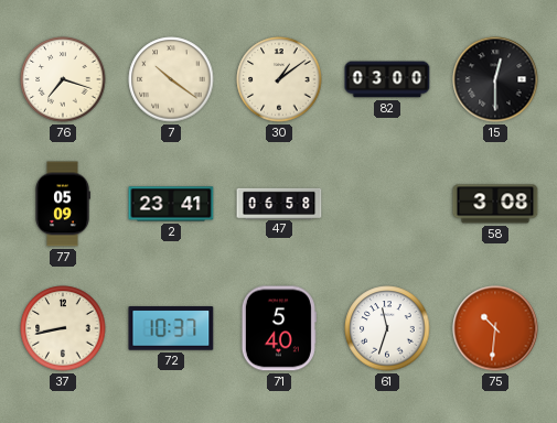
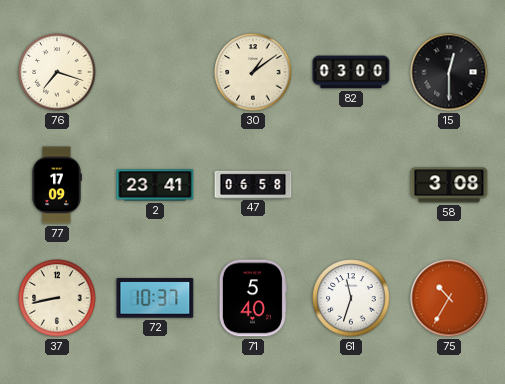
7: 10:21 -> none (171, 79)
77: 05:09 -> 17:09 (57, 185)
75: 10:31 -> 10:35 (449, 298)
